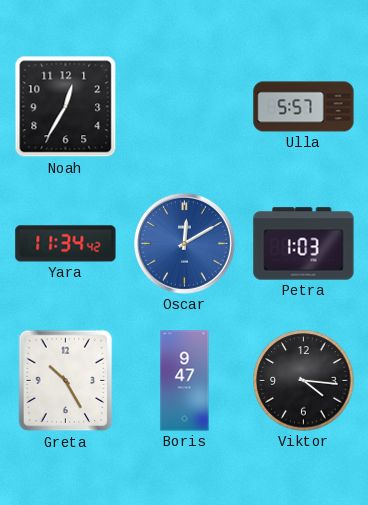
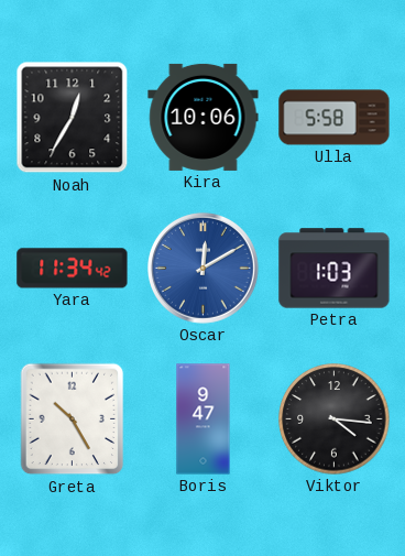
Kira: none -> 10:06 (204, 117)
Ulla: 5:57 -> 5:58 (335, 118)
